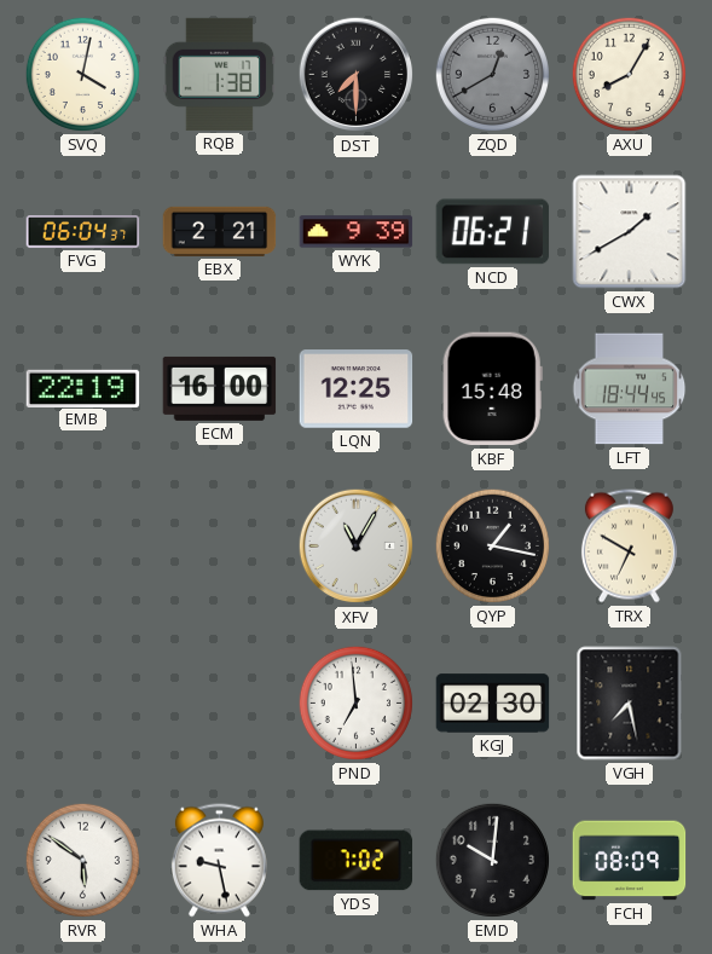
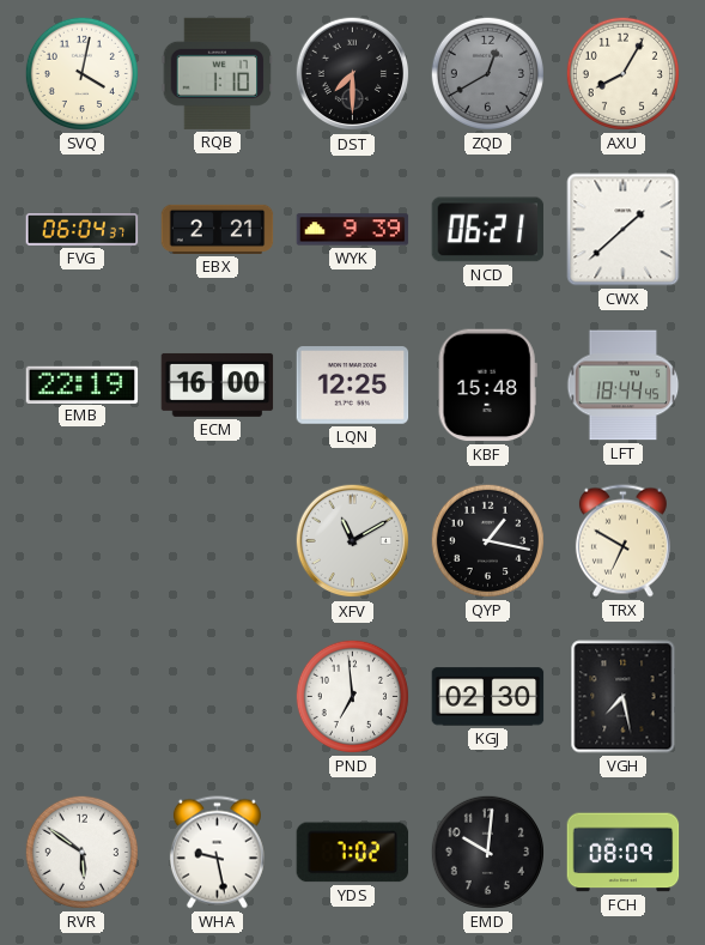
RQB: 1:38 -> 1:10 (218, 73)
CWX: 1:40 -> 1:38 (624, 230)
XFV: 11:05 -> 11:10 (353, 541)
